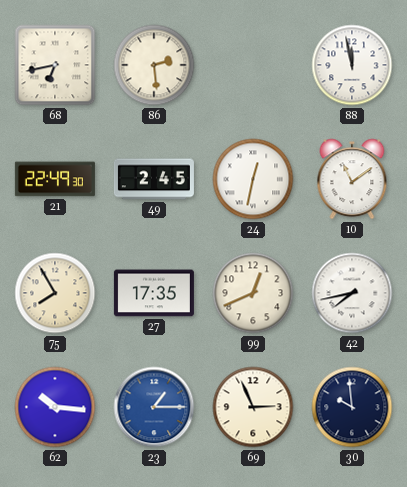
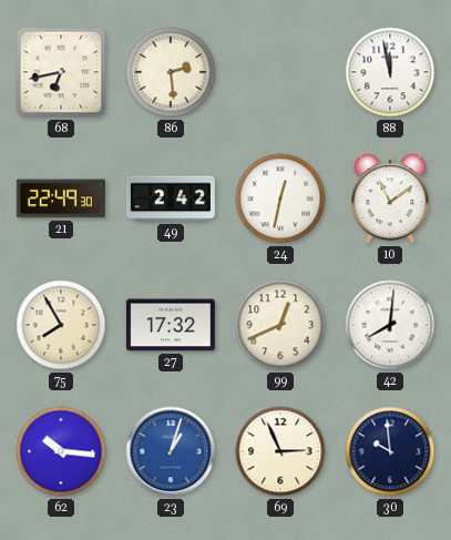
49: 2:45 -> 2:42 (171, 198)
27: 17:35 -> 17:32 (171, 325)
42: 7:43 -> 8:01 (390, 325)
23: 1:15 -> 1:03 (171, 451)
